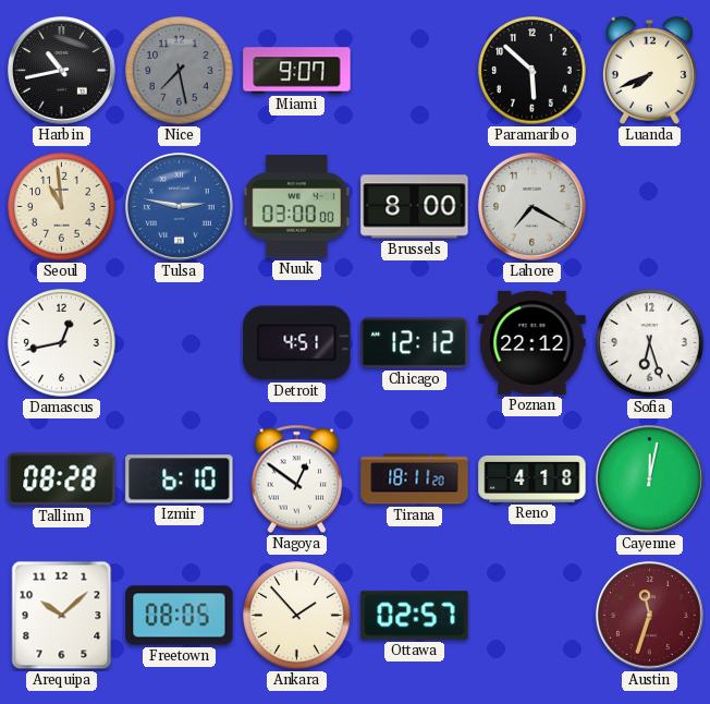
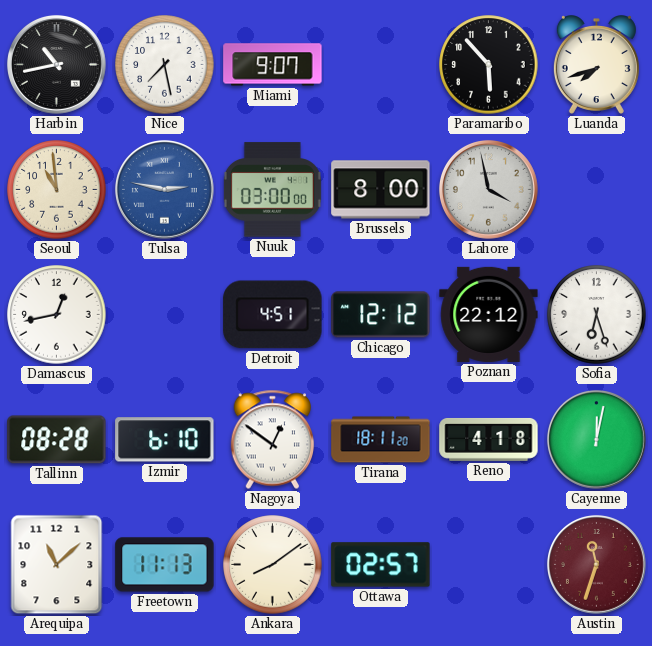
Nice dial: grey -> white (165, 65)
Paramaribo: 5:52 -> 5:53 (489, 65)
Luanda: 7:41 -> 7:42 (596, 65)
Lahore: 7:20 -> 3:58 (488, 189)
Arequipa: 10:08 -> 11:08 (57, 565)
Freetown: 08:05 -> 11:13 (165, 565)
Ankara: 1:53 -> 8:09 (273, 565)
